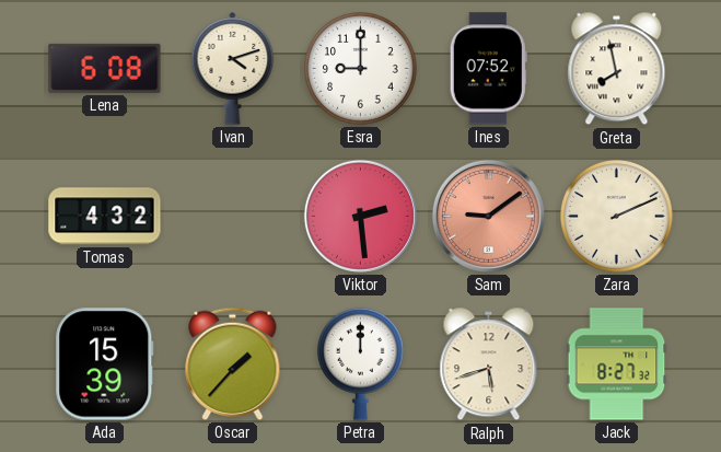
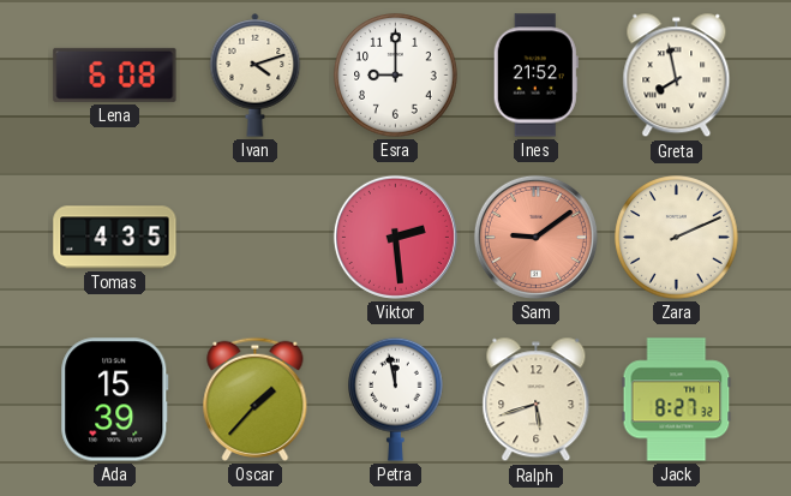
Ines: 07:52 -> 21:52 (535, 76)
Tomas: 4:32 -> 4:35 (115, 238)
Petra: 12:00 -> 11:58 (396, 399)
